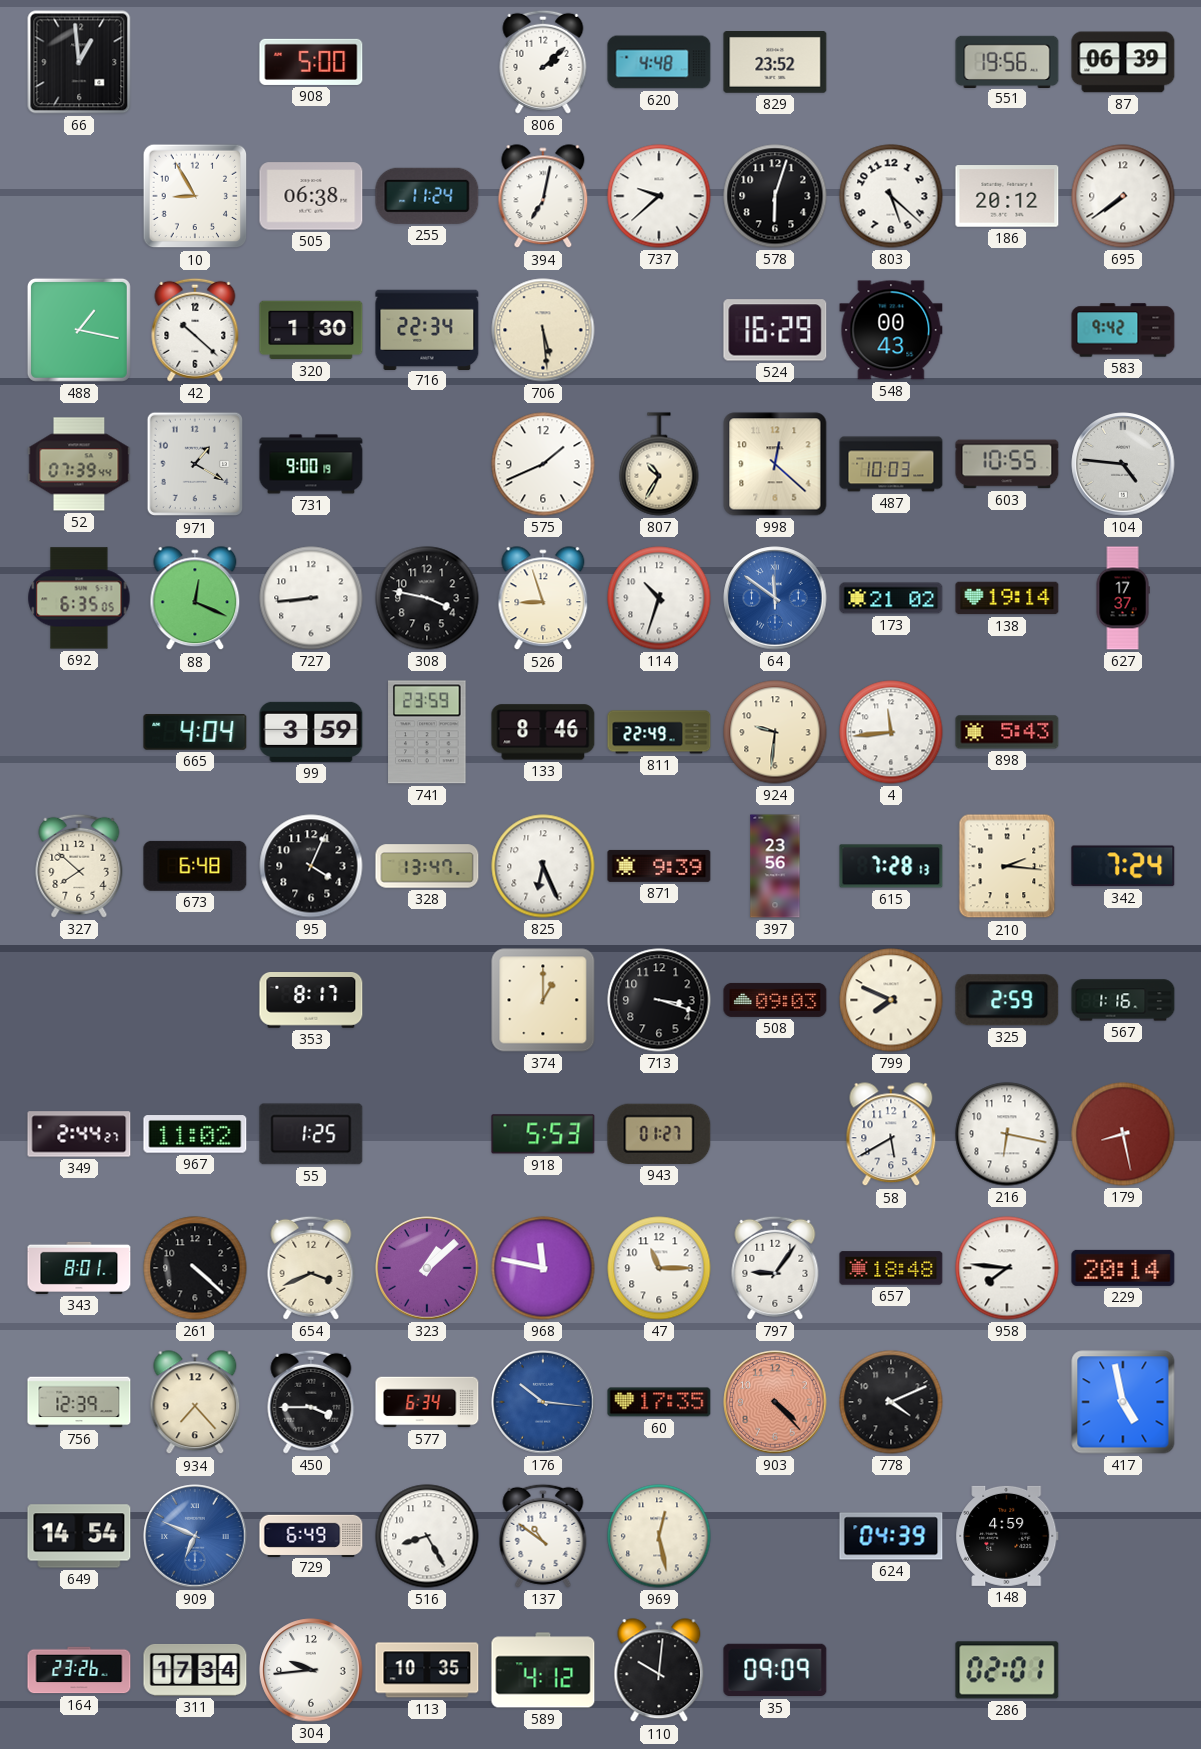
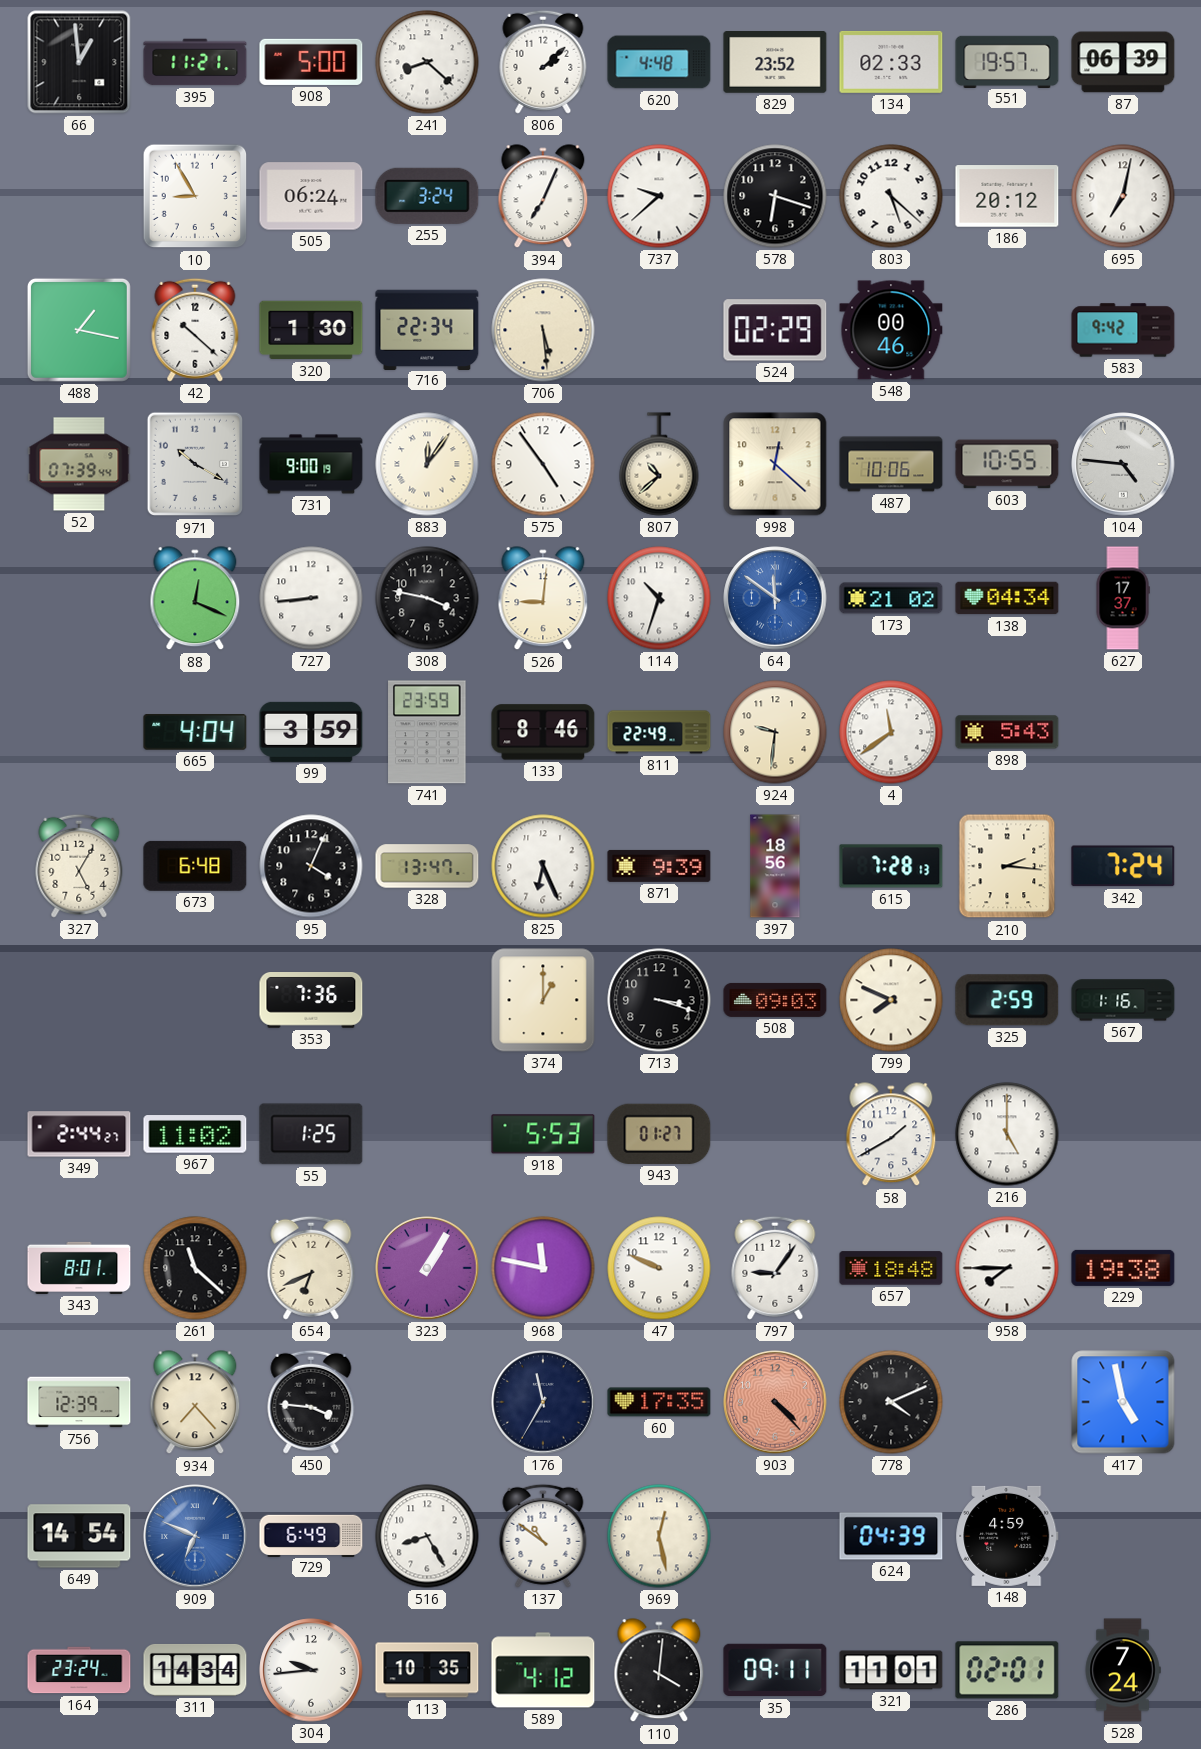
395: none -> 11:21 (195, 62)
241: none -> 8:22 (427, 62)
134: none -> 02:33 (891, 62)
551: 19:56 -> 19:57 (1007, 61)
505: 06:38 -> 06:24 (311, 196)
255: 11:24 -> 3:24 (427, 196)
394: 7:02 -> 7:04 (543, 197)
578: 6:03 -> 6:18 (775, 196)
695: 7:39 -> 7:02 (1123, 196)
524: 16:29 -> 02:29 (775, 330)
548: 00:43 -> 00:46 (891, 330)
971: 1:20 -> 10:20 (194, 464)
883: none -> 12:06 (427, 464)
575: 1:41 -> 4:54 (543, 464)
807: 10:35 -> 10:38 (659, 464)
487: 10:03 -> 10:06 (891, 464)
692: 6:35 -> none (79, 598)
526: 8:57 -> 9:01 (543, 599)
138: 19:14 -> 04:34 (1007, 598)
4: 11:44 -> 11:39 (891, 732)
327: 7:52 -> 5:05 (79, 866)
397: 23:56 -> 18:56 (775, 866)
353: 8:17 -> 7:36 (311, 1001)
58: 5:40 -> 1:40 (891, 1135)
216: 6:17 -> 5:00 (1007, 1134)
179: 8:28 -> none (1123, 1134)
261: 4:22 -> 11:22 (195, 1268)
654: 3:41 -> 6:41 (311, 1268)
323: 1:08 -> 1:05 (427, 1268)
47: 11:15 -> 9:49 (659, 1268)
958: 7:46 -> 7:45 (1007, 1268)
229: 20:14 -> 19:38 (1123, 1268)
450: 3:45 -> 3:46 (311, 1402)
577: 6:34 -> none (427, 1402)
176: 10:16 -> 11:35 (543, 1402)
176 dial: blue -> navy (543, 1402)
164: 23:26 -> 23:24 (79, 1670)
311: 17:34 -> 14:34 (195, 1670)
110: 10:01 -> 4:01 (659, 1671)
35: 09:09 -> 09:11 (775, 1670)
321: none -> 11:01 (891, 1670)
528: none -> 7:24 (1123, 1670)
